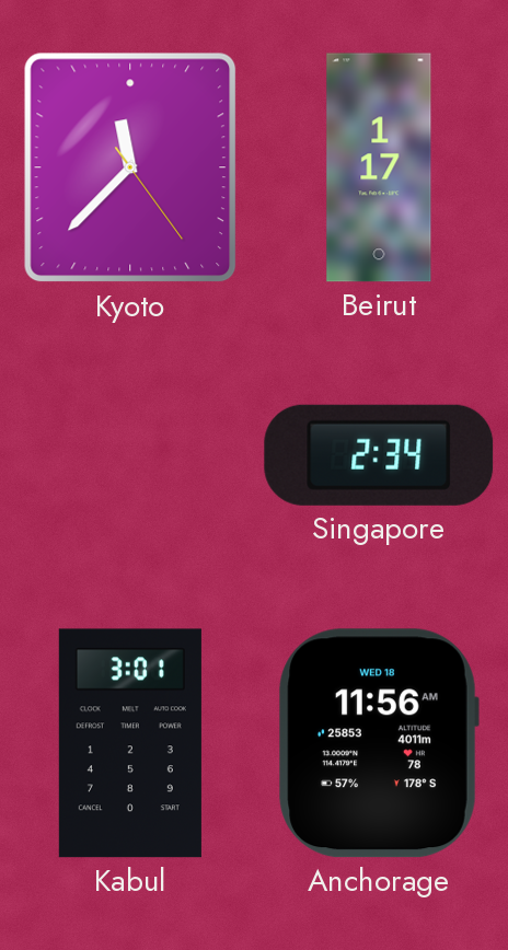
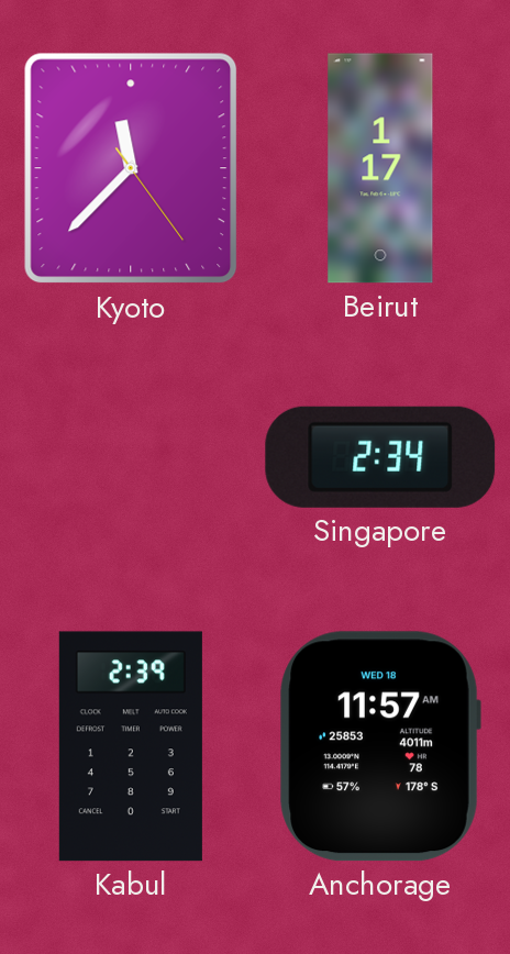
Kabul: 3:01 -> 2:39 (131, 746)
Anchorage: 11:56 -> 11:57 (380, 746)
